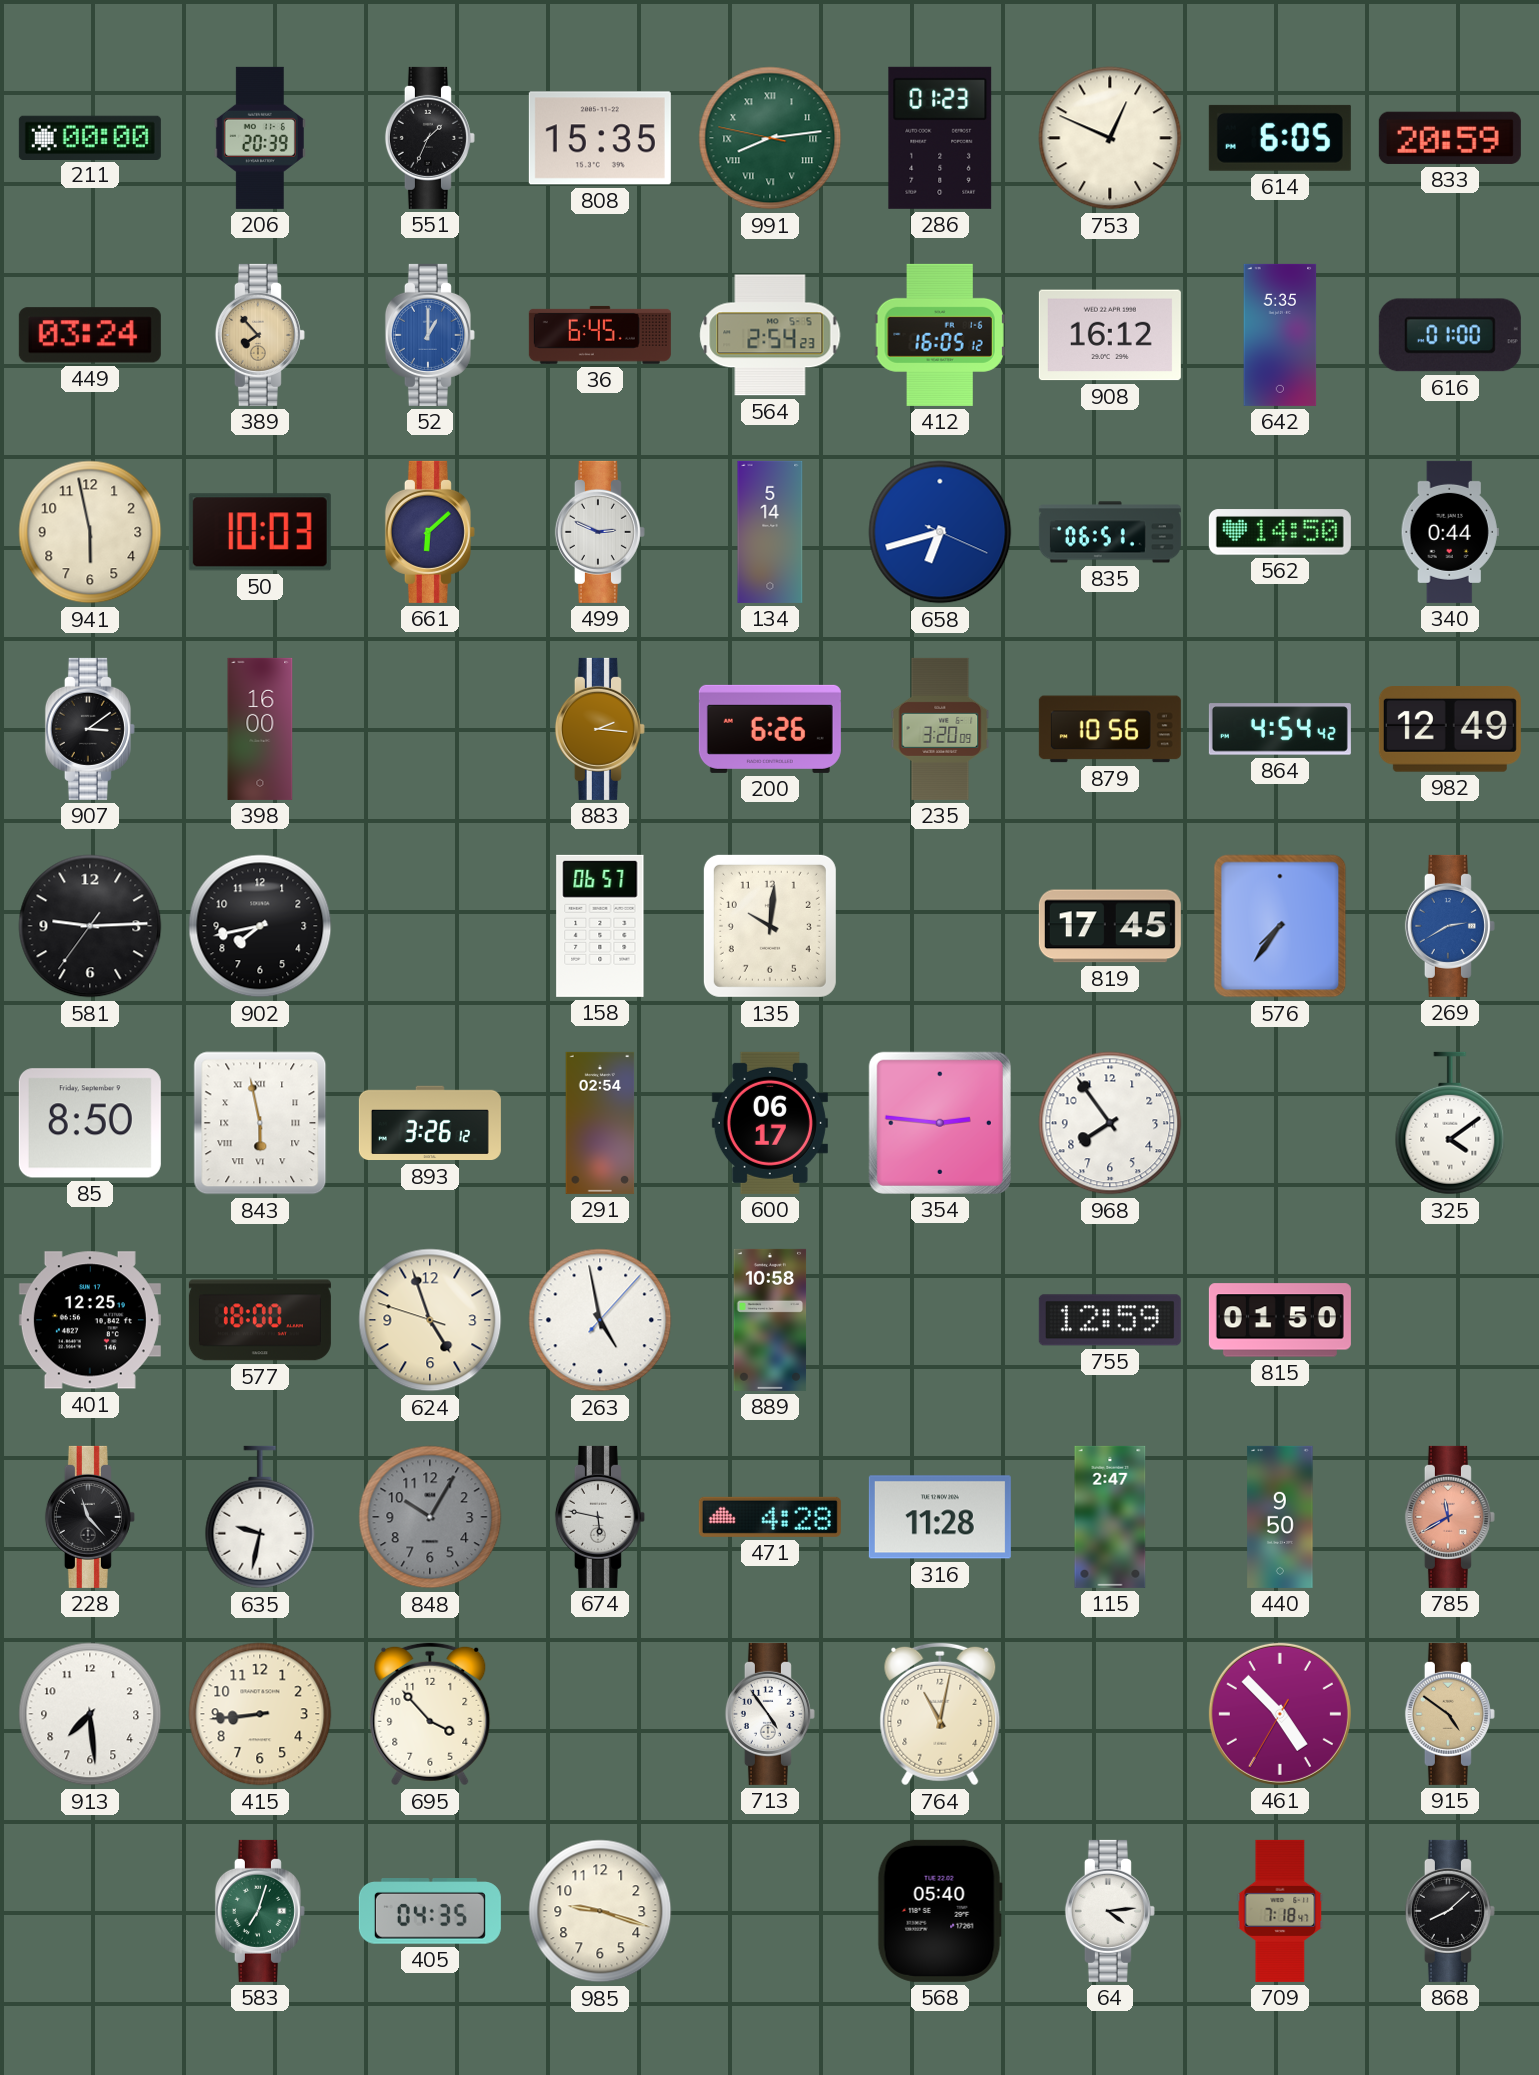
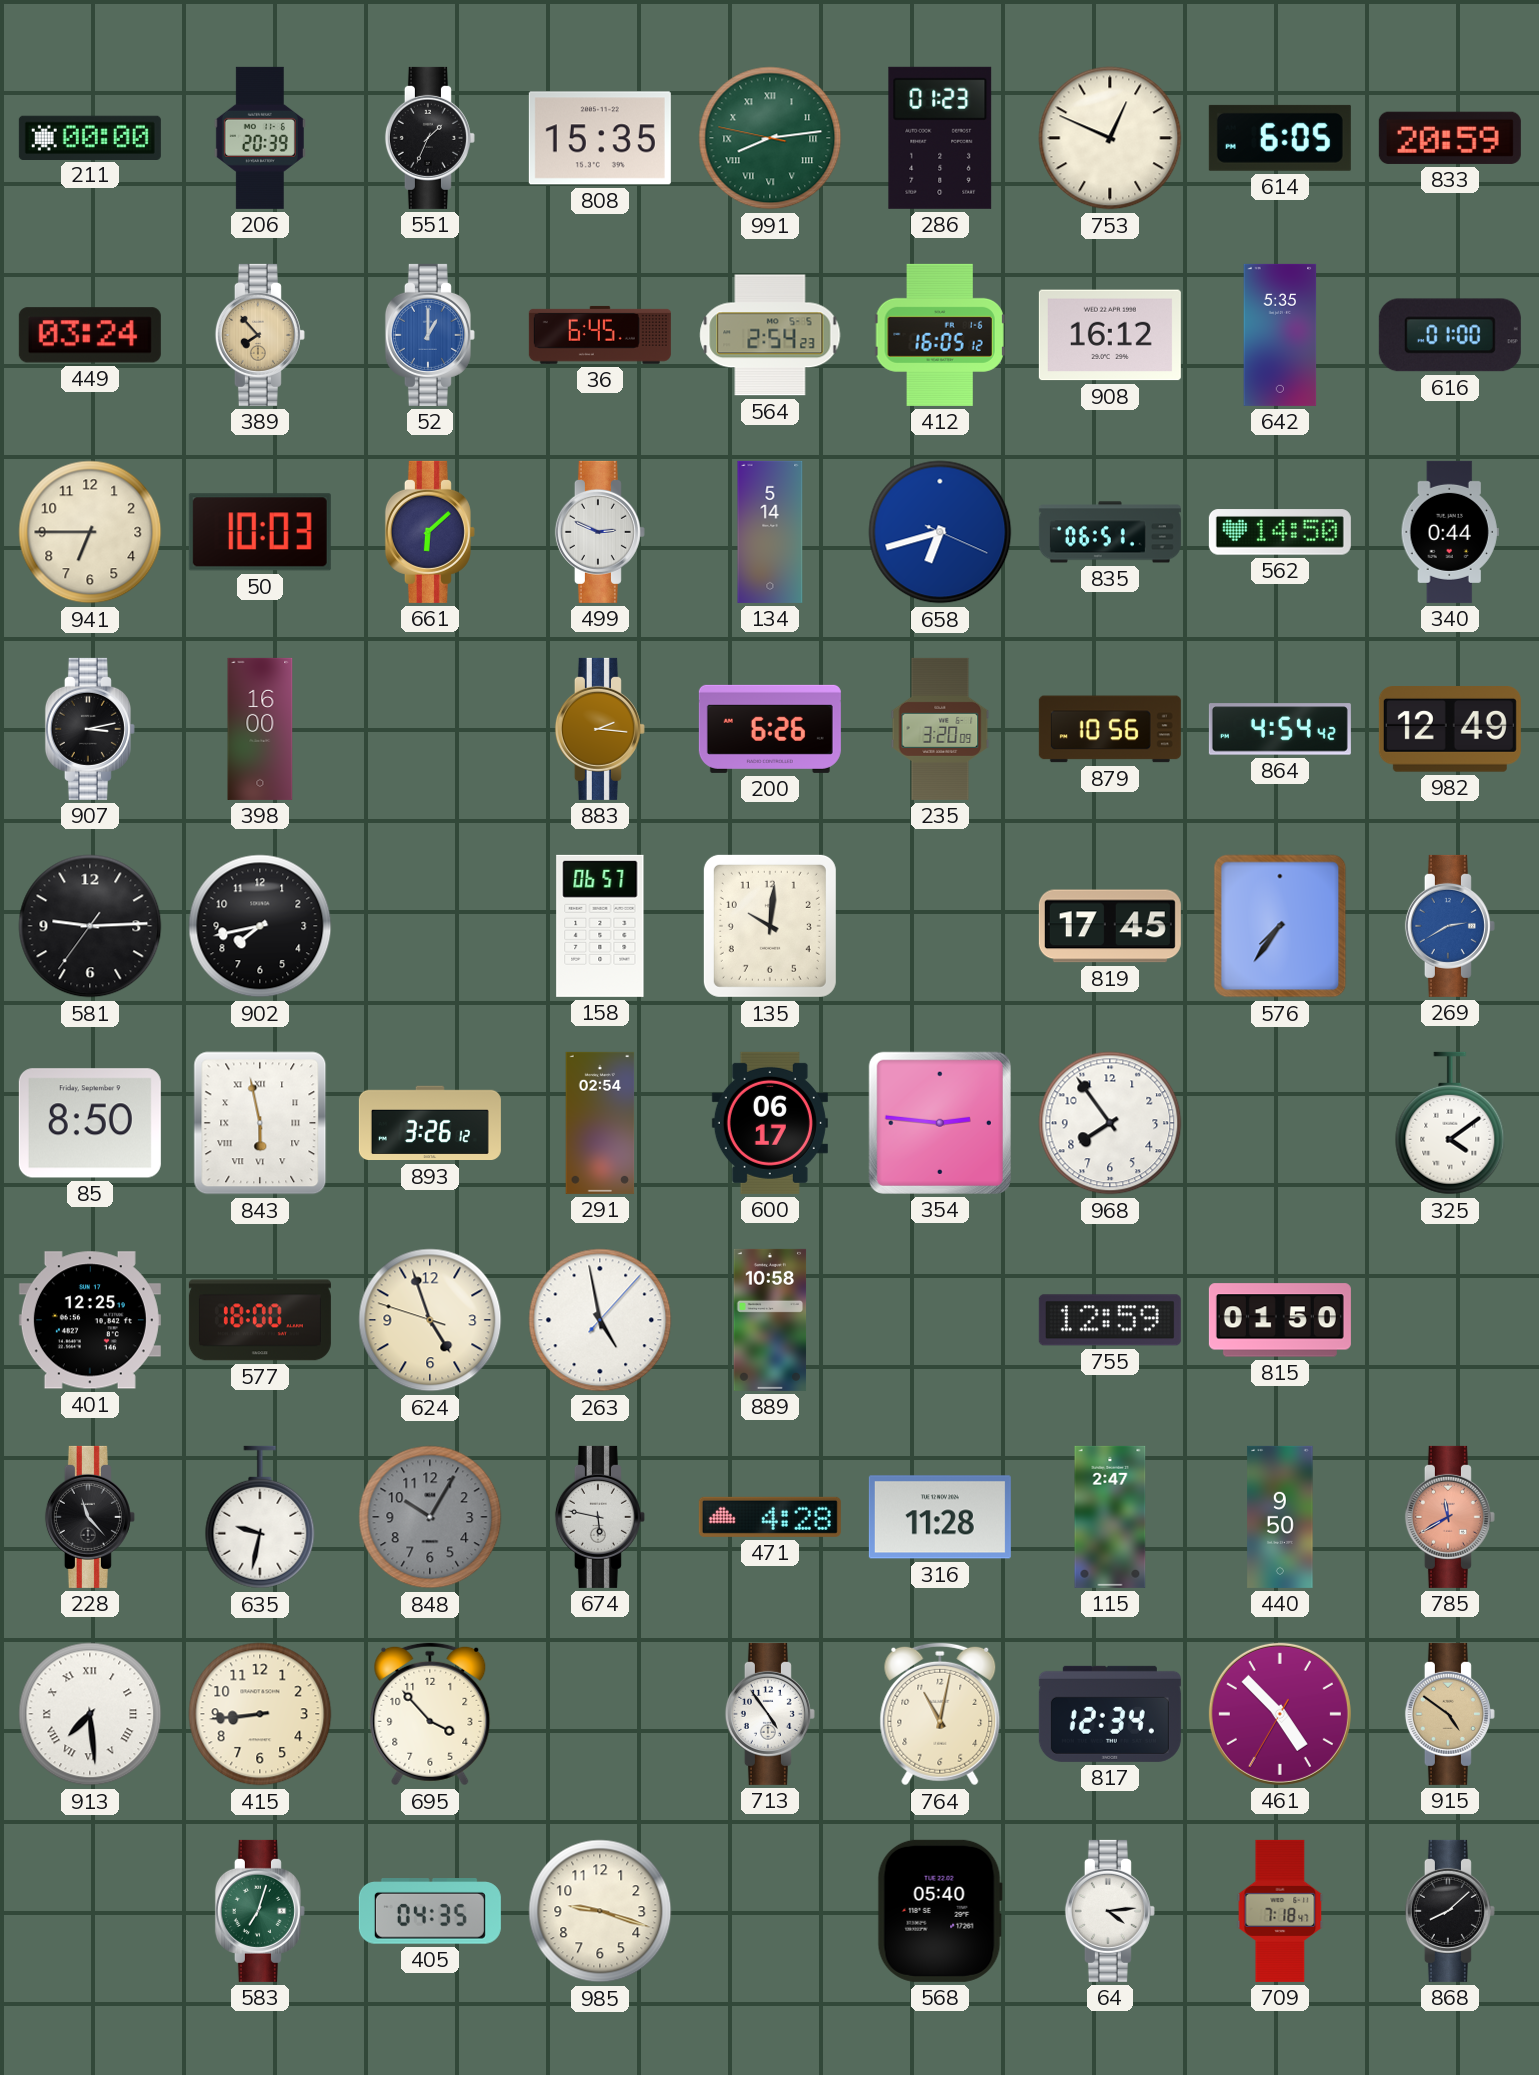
941: 5:58 -> 6:45 (90, 532)
907: 3:09 -> 3:13 (90, 729)
913 numerals: Arabic -> Roman (90, 1714)
817: none -> 12:34 (1110, 1714)
